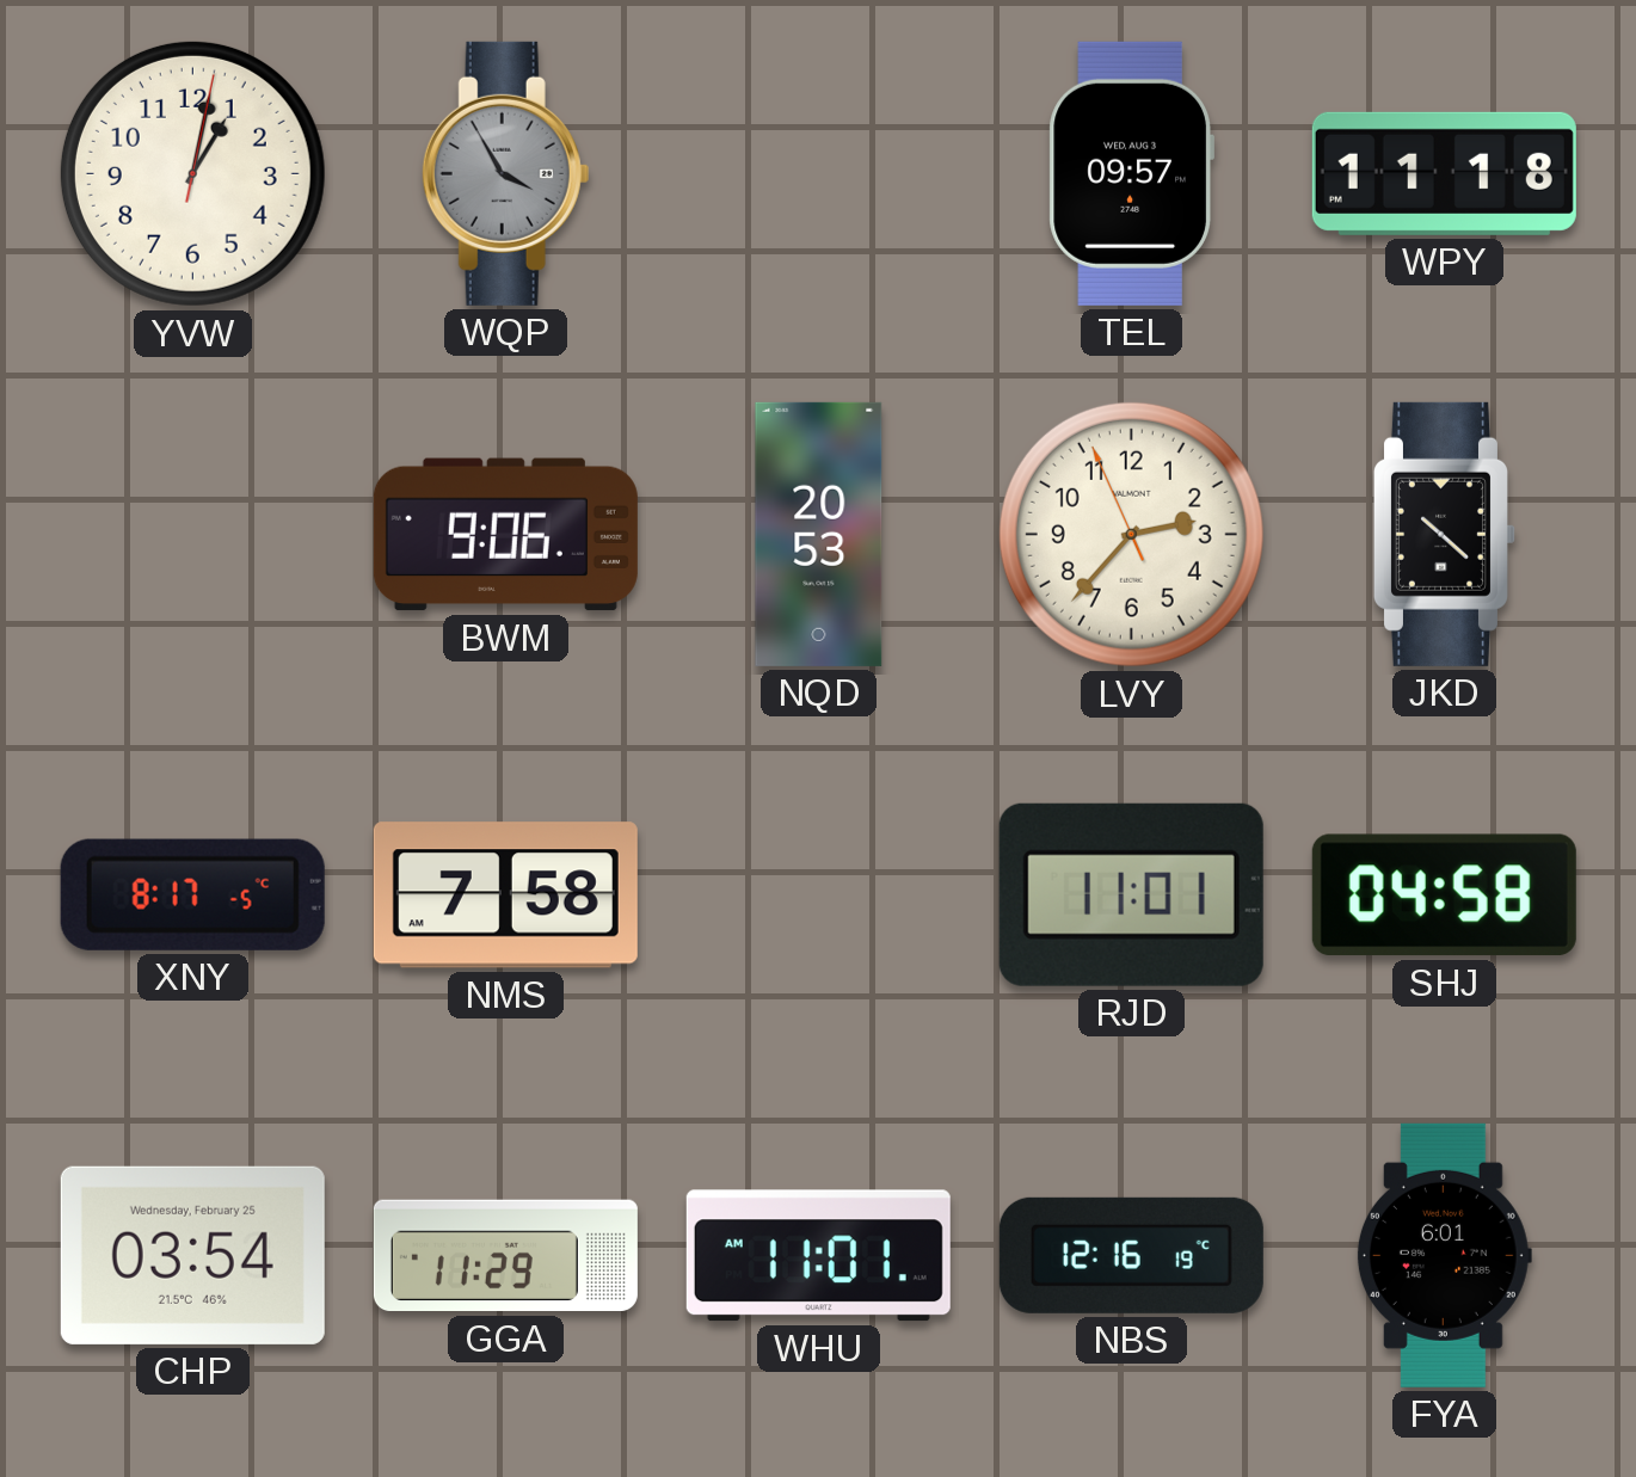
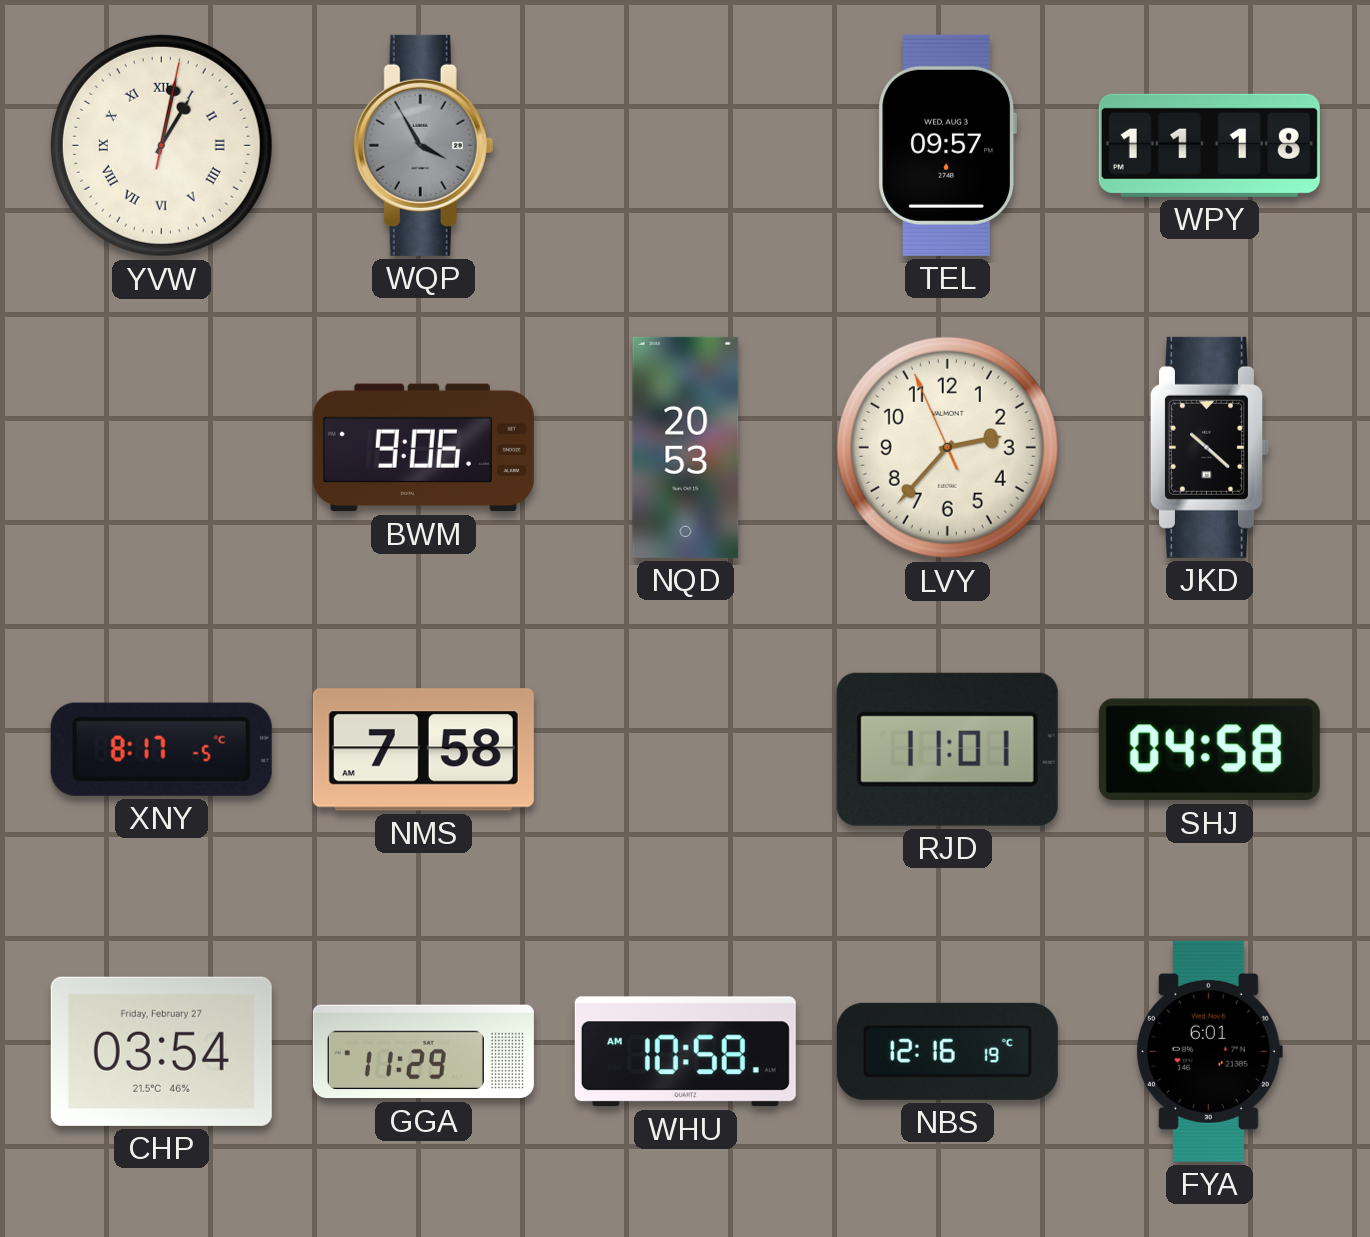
YVW numerals: Arabic -> Roman (161, 145)
CHP date: Wednesday, February 25 -> Friday, February 27 (161, 1051)
WHU: 11:01 -> 10:58 (685, 1052)
